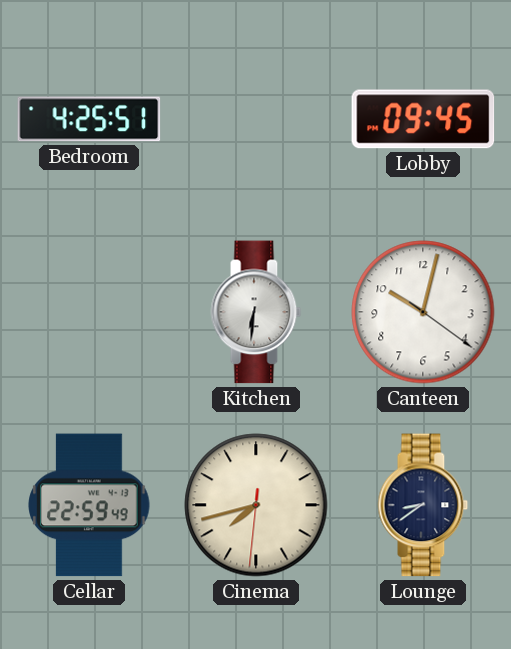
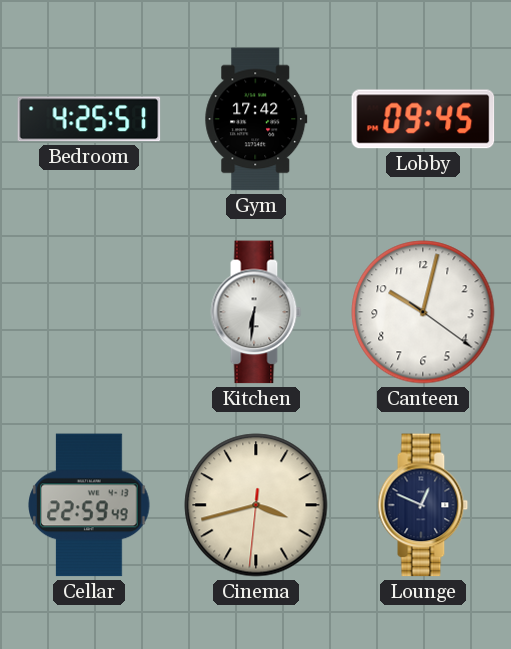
Gym: none -> 17:42 (256, 119)
Cinema: 7:42 -> 3:42 (256, 505)
Lounge: 8:39 -> 12:49 (423, 505)
